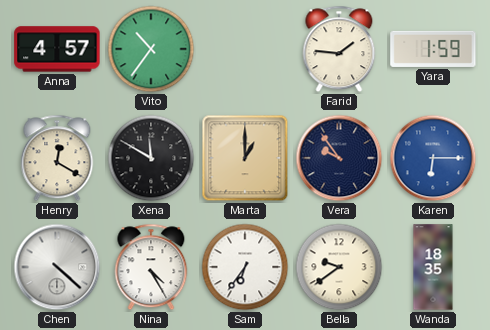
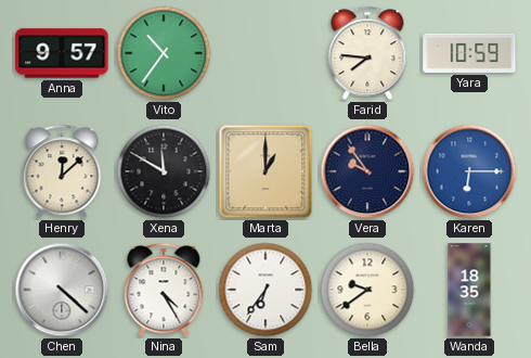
Anna: 4:57 -> 9:57 (62, 53)
Farid: 1:46 -> 7:46 (367, 53)
Yara: 1:59 -> 10:59 (469, 53)
Henry: 12:20 -> 12:08 (62, 171)
